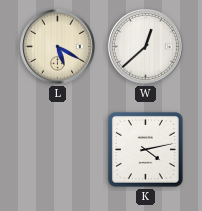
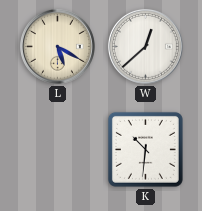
K: 4:13 -> 10:31 (145, 149)
